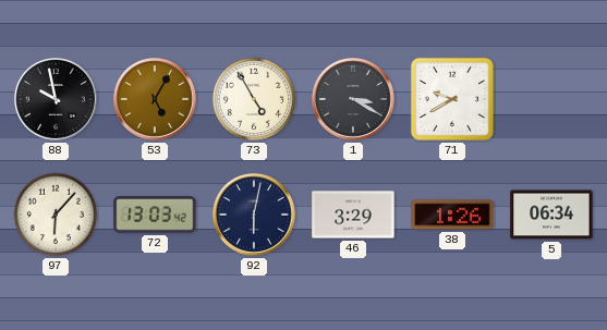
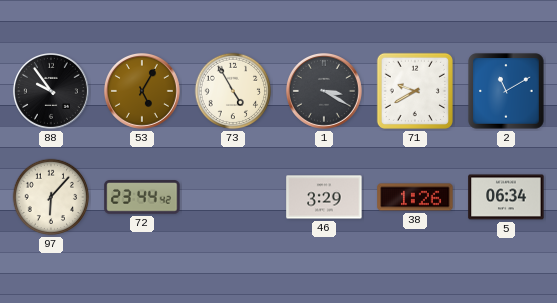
88: 9:58 -> 9:54 (51, 91)
2: none -> 11:10 (506, 91)
72: 13:03 -> 23:44 (142, 197)
92: 6:02 -> none (254, 215)
